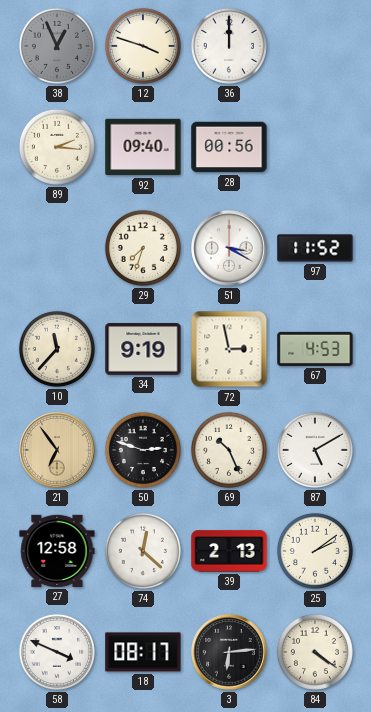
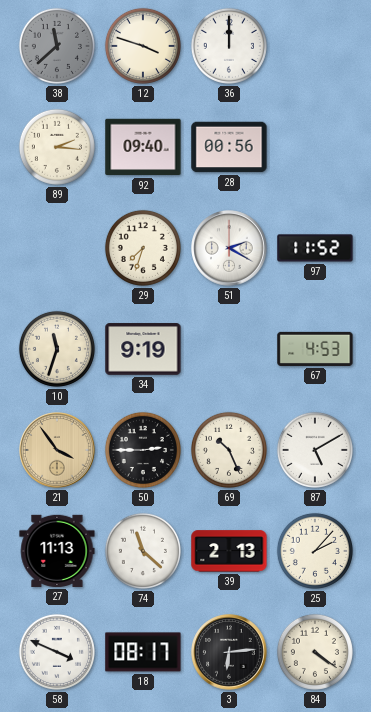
38: 12:56 -> 11:38 (57, 46)
51: 3:20 -> 2:20 (229, 248)
10: 11:37 -> 11:33 (57, 349)
72: 2:58 -> none (229, 349)
21: 6:54 -> 3:54 (57, 450)
50: 2:48 -> 2:45 (143, 450)
27: 12:58 -> 11:13 (57, 551)
74: 12:22 -> 11:22 (143, 551)
25: 2:09 -> 2:07 (315, 551)
